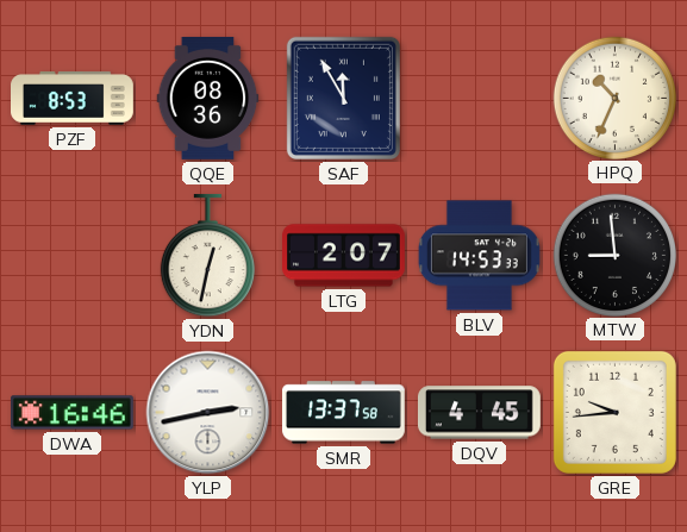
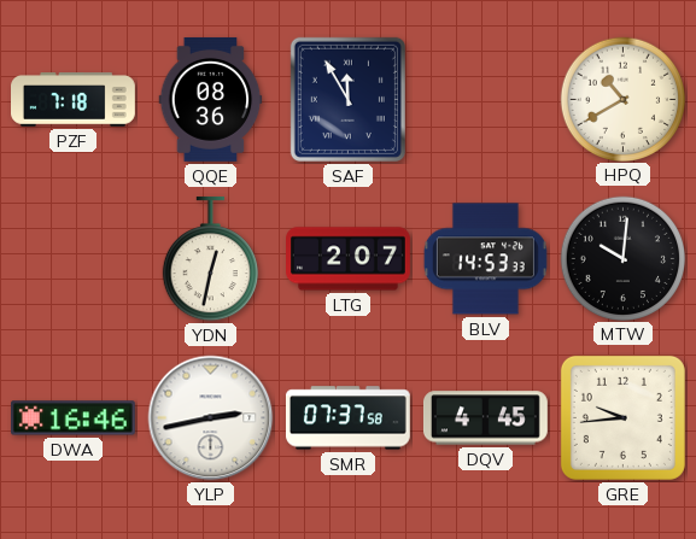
PZF: 8:53 -> 7:18 (74, 100)
HPQ: 10:34 -> 10:40 (622, 99)
MTW: 8:59 -> 10:01 (622, 258)
SMR: 13:37 -> 07:37 (347, 418)
